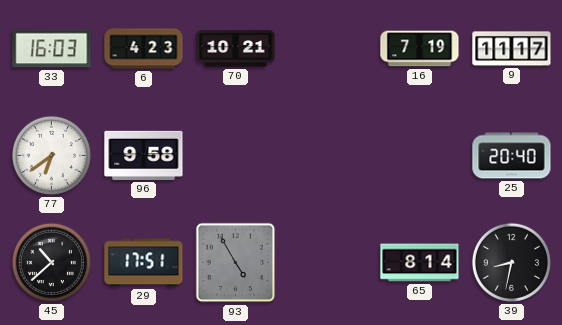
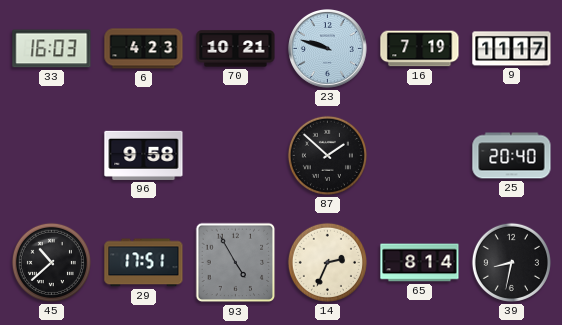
23: none -> 9:48 (328, 49)
77: 6:39 -> none (51, 155)
87: none -> 1:52 (327, 155)
14: none -> 2:34 (327, 262)
